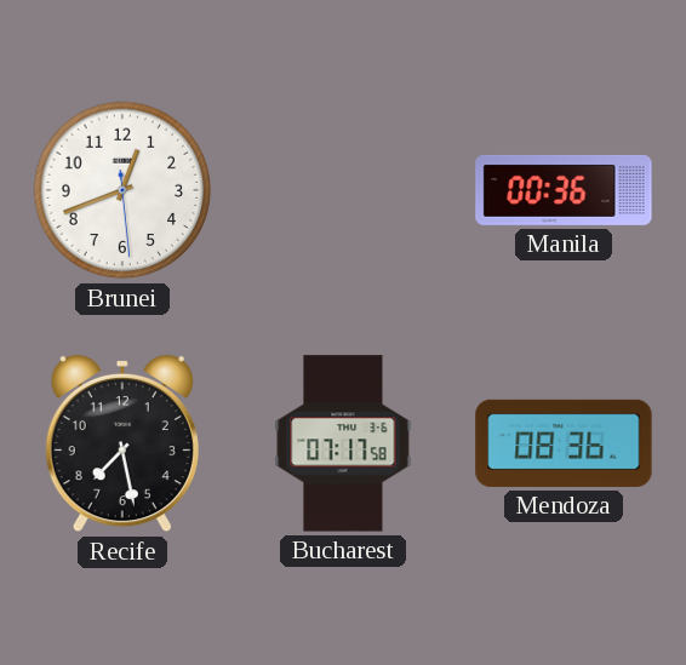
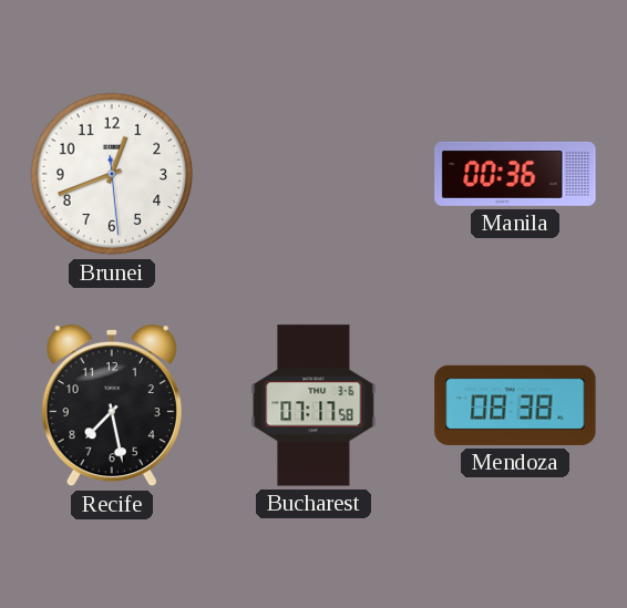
Mendoza: 08:36 -> 08:38 (515, 405)
